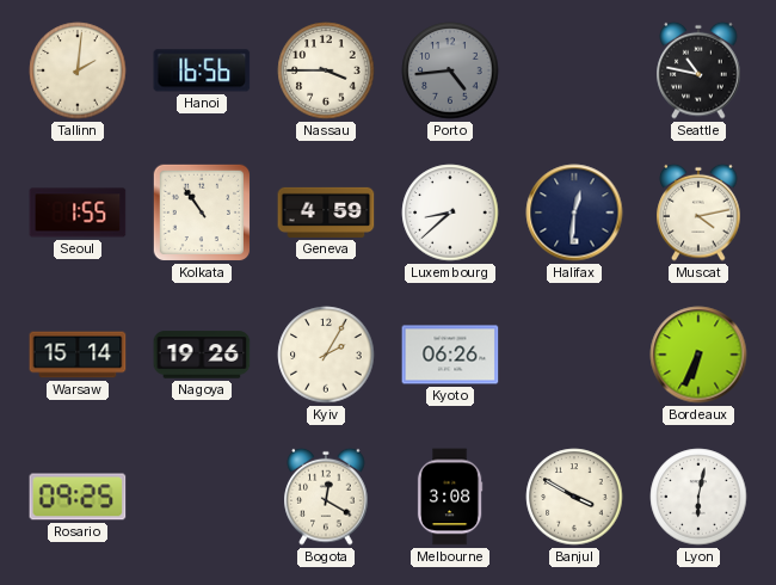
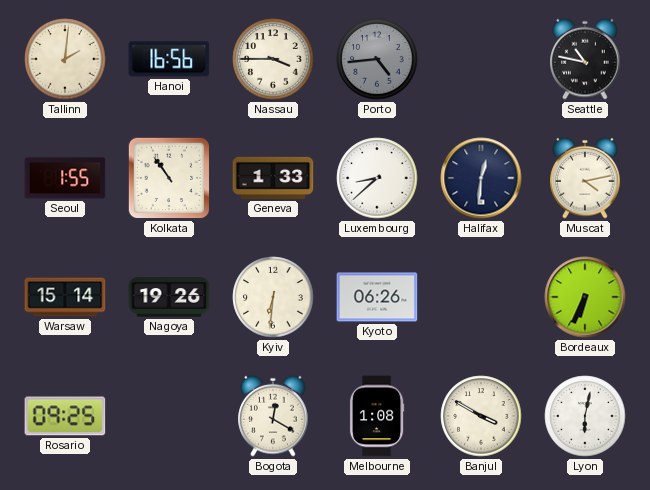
Geneva: 4:59 -> 1:33 (273, 178)
Kyiv: 2:05 -> 6:31 (273, 297)
Melbourne: 3:08 -> 1:08 (377, 416)
